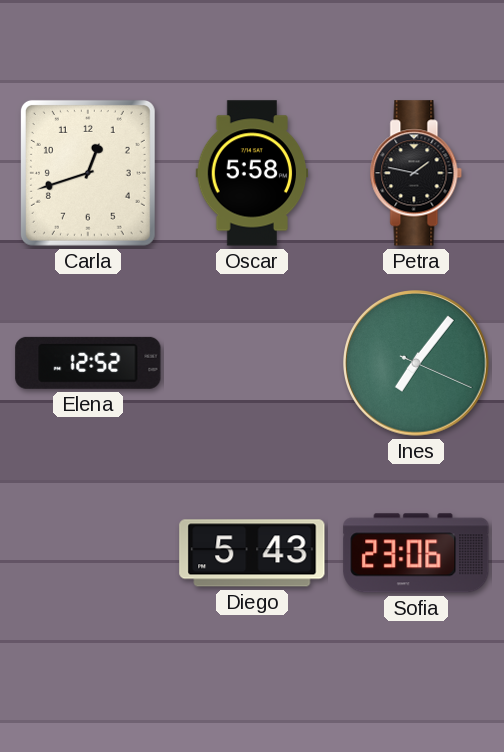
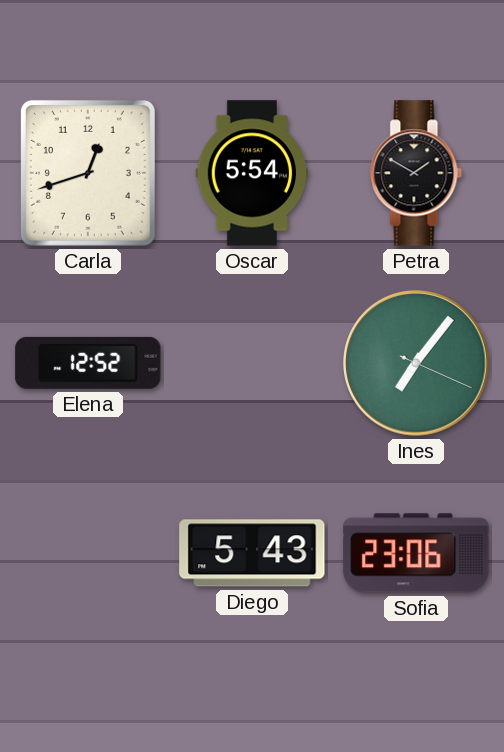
Oscar: 5:58 -> 5:54 (252, 173)
Petra: 1:47 -> 1:50 (416, 173)
